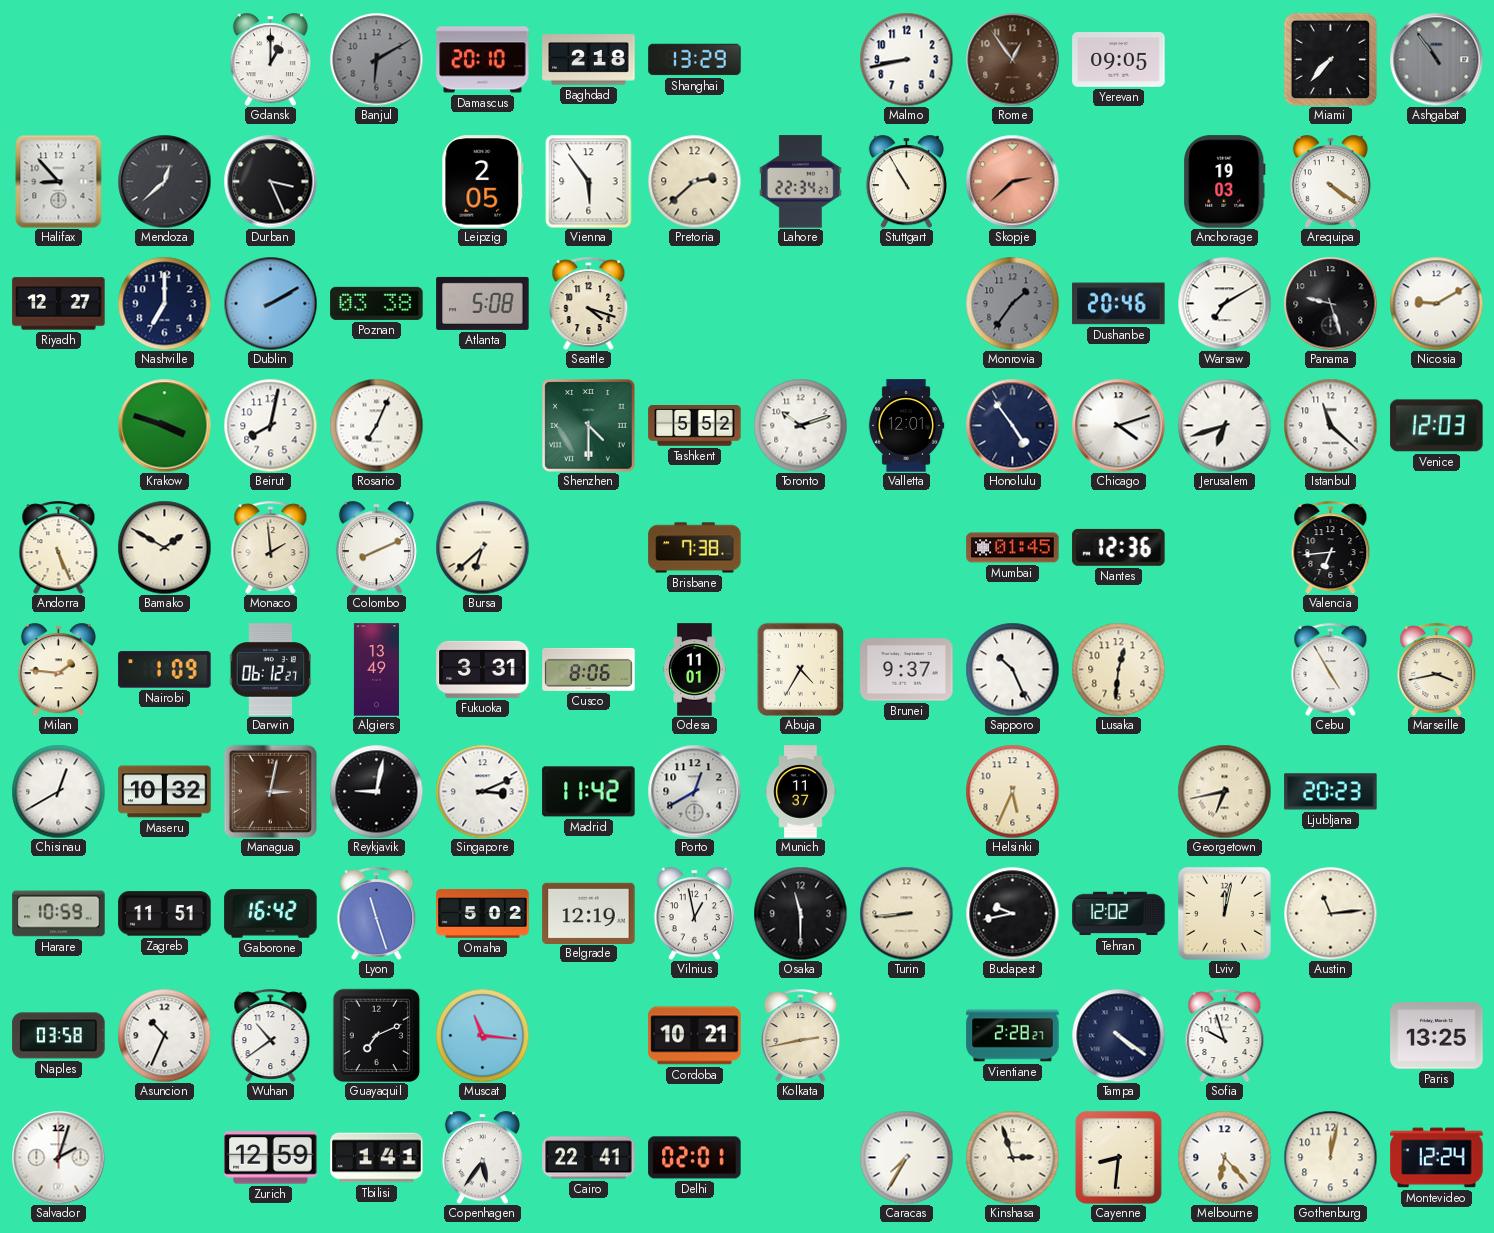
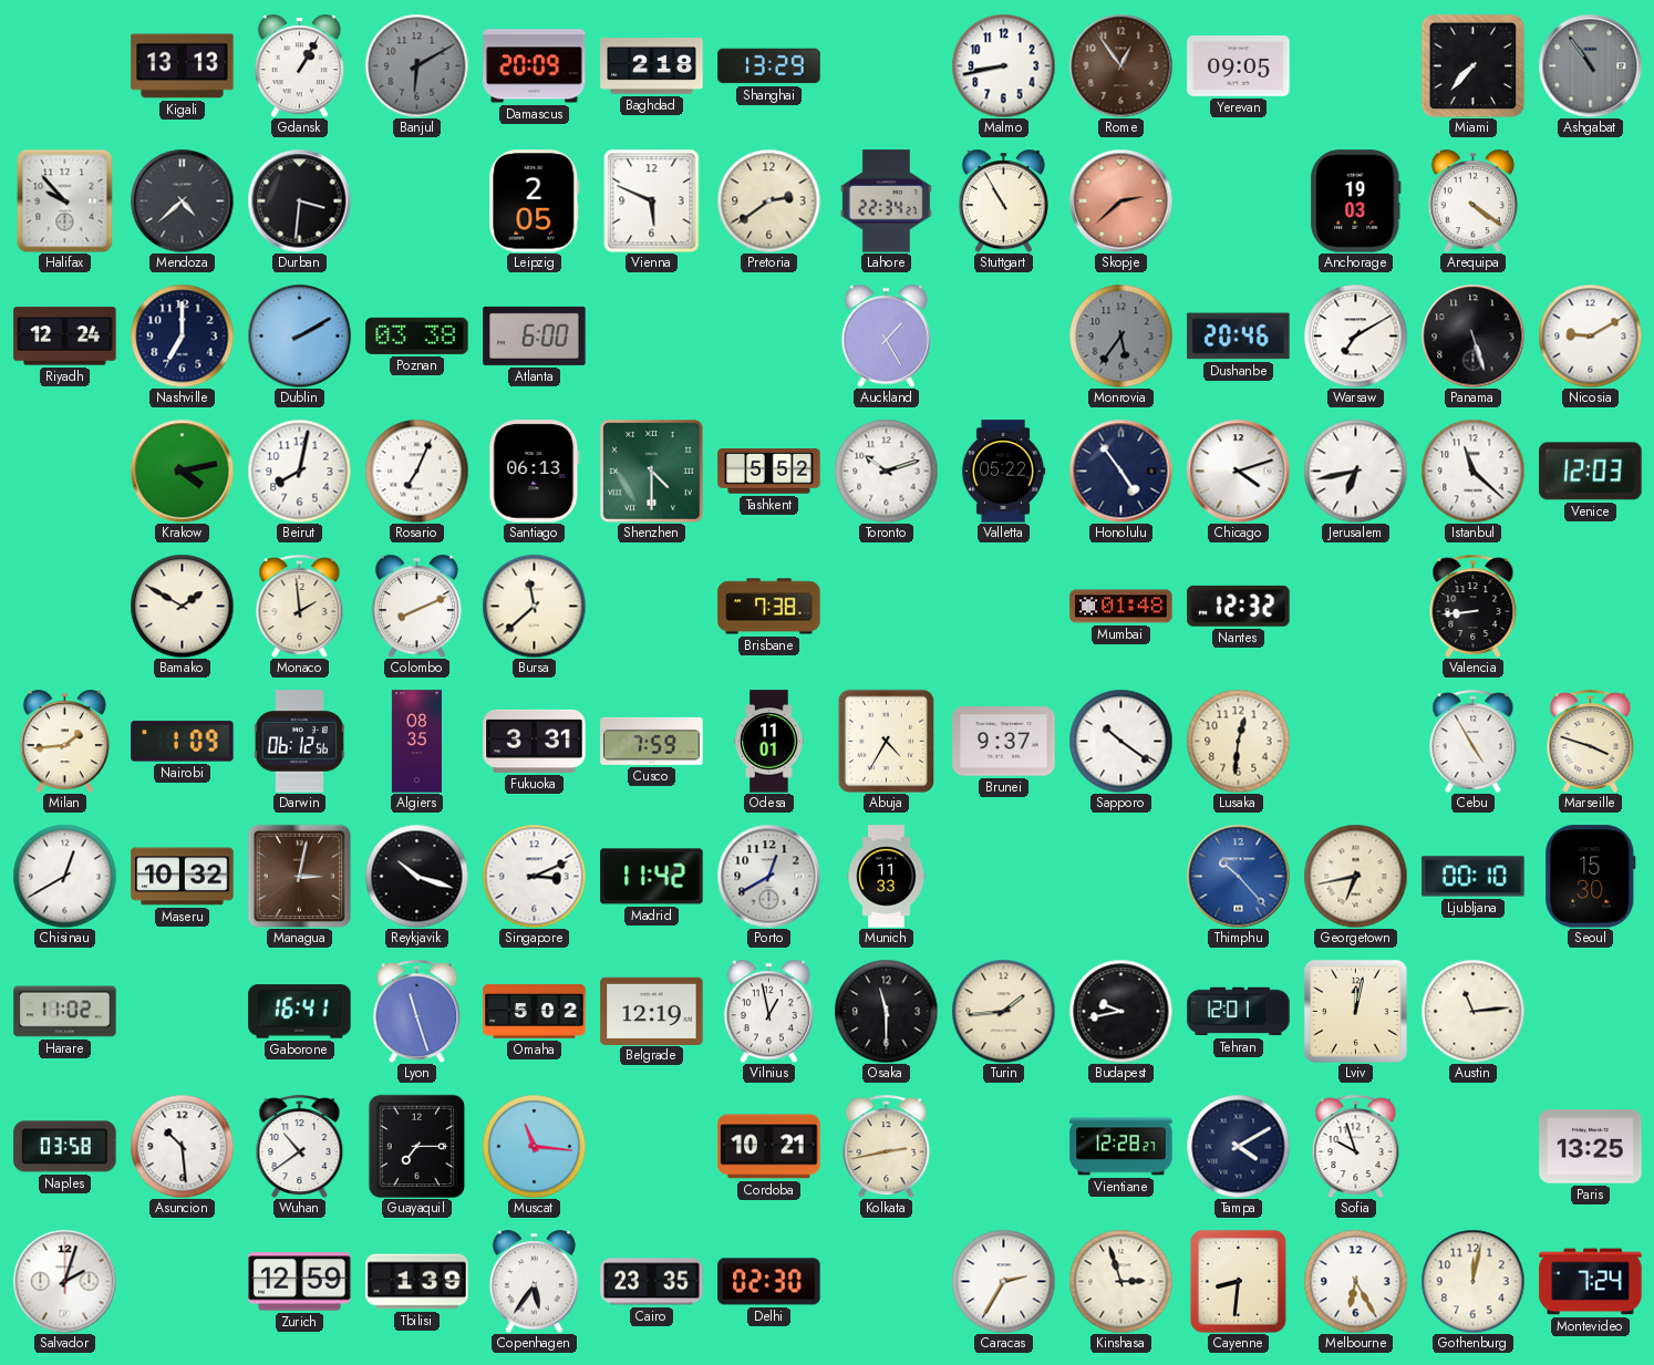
Kigali: none -> 13:13 (183, 66)
Gdansk: 1:00 -> 1:05 (299, 65)
Damascus: 20:10 -> 20:09 (535, 66)
Halifax: 8:53 -> 9:53 (65, 200)
Mendoza: 12:38 -> 4:38 (182, 200)
Durban: 3:26 -> 3:31 (299, 200)
Vienna: 5:54 -> 5:49 (652, 200)
Pretoria: 2:38 -> 2:39 (768, 200)
Riyadh: 12:27 -> 12:24 (65, 337)
Atlanta: 5:08 -> 6:00 (535, 335)
Seattle: 4:18 -> none (589, 303)
Auckland: none -> 1:25 (886, 335)
Monrovia: 1:36 -> 5:36 (1120, 335)
Panama: 9:27 -> 5:27 (1472, 335)
Krakow: 3:48 -> 4:13 (182, 470)
Santiago: none -> 06:13 (535, 472)
Valletta: 12:01 -> 05:22 (1003, 472)
Jerusalem: 6:42 -> 6:43 (1355, 470)
Andorra: 5:26 -> none (59, 547)
Bursa: 6:38 -> 11:38 (534, 606)
Mumbai: 01:45 -> 01:48 (1121, 607)
Nantes: 12:36 -> 12:32 (1239, 606)
Valencia: 6:44 -> 8:44 (1474, 606)
Milan: 1:46 -> 1:44 (64, 741)
Darwin: 06:12:27 -> 06:12:56 (299, 742)
Algiers: 13:49 -> 08:35 (416, 742)
Cusco: 8:06 -> 7:59 (652, 741)
Sapporo: 10:26 -> 10:21 (1120, 741)
Marseille: 3:43 -> 3:48 (1591, 741)
Reykjavik: 9:02 -> 10:18 (416, 876)
Munich: 11:37 -> 11:33 (887, 877)
Helsinki: 5:34 -> none (1012, 791)
Thimphu: none -> 10:23 (1238, 876)
Ljubljana: 20:23 -> 00:10 (1474, 877)
Seoul: none -> 15:30 (1591, 877)
Harare: 10:59 -> 11:02 (65, 1012)
Zagreb: 11:51 -> none (165, 914)
Gaborone: 16:42 -> 16:41 (300, 1012)
Turin: 8:44 -> 1:44 (1003, 1011)
Tehran: 12:02 -> 12:01 (1239, 1012)
Asuncion: 10:34 -> 10:29 (182, 1146)
Guayaquil: 7:11 -> 7:15 (417, 1146)
Vientiane: 2:28 -> 12:28 (1121, 1147)
Tampa: 4:21 -> 4:10 (1238, 1146)
Tbilisi: 1:41 -> 1:39 (417, 1282)
Cairo: 22:41 -> 23:35 (652, 1282)
Delhi: 02:01 -> 02:30 (769, 1282)
Caracas: 7:35 -> 2:35 (1003, 1281)
Melbourne: 6:23 -> 6:25 (1355, 1281)
Montevideo: 12:24 -> 7:24 (1591, 1282)
